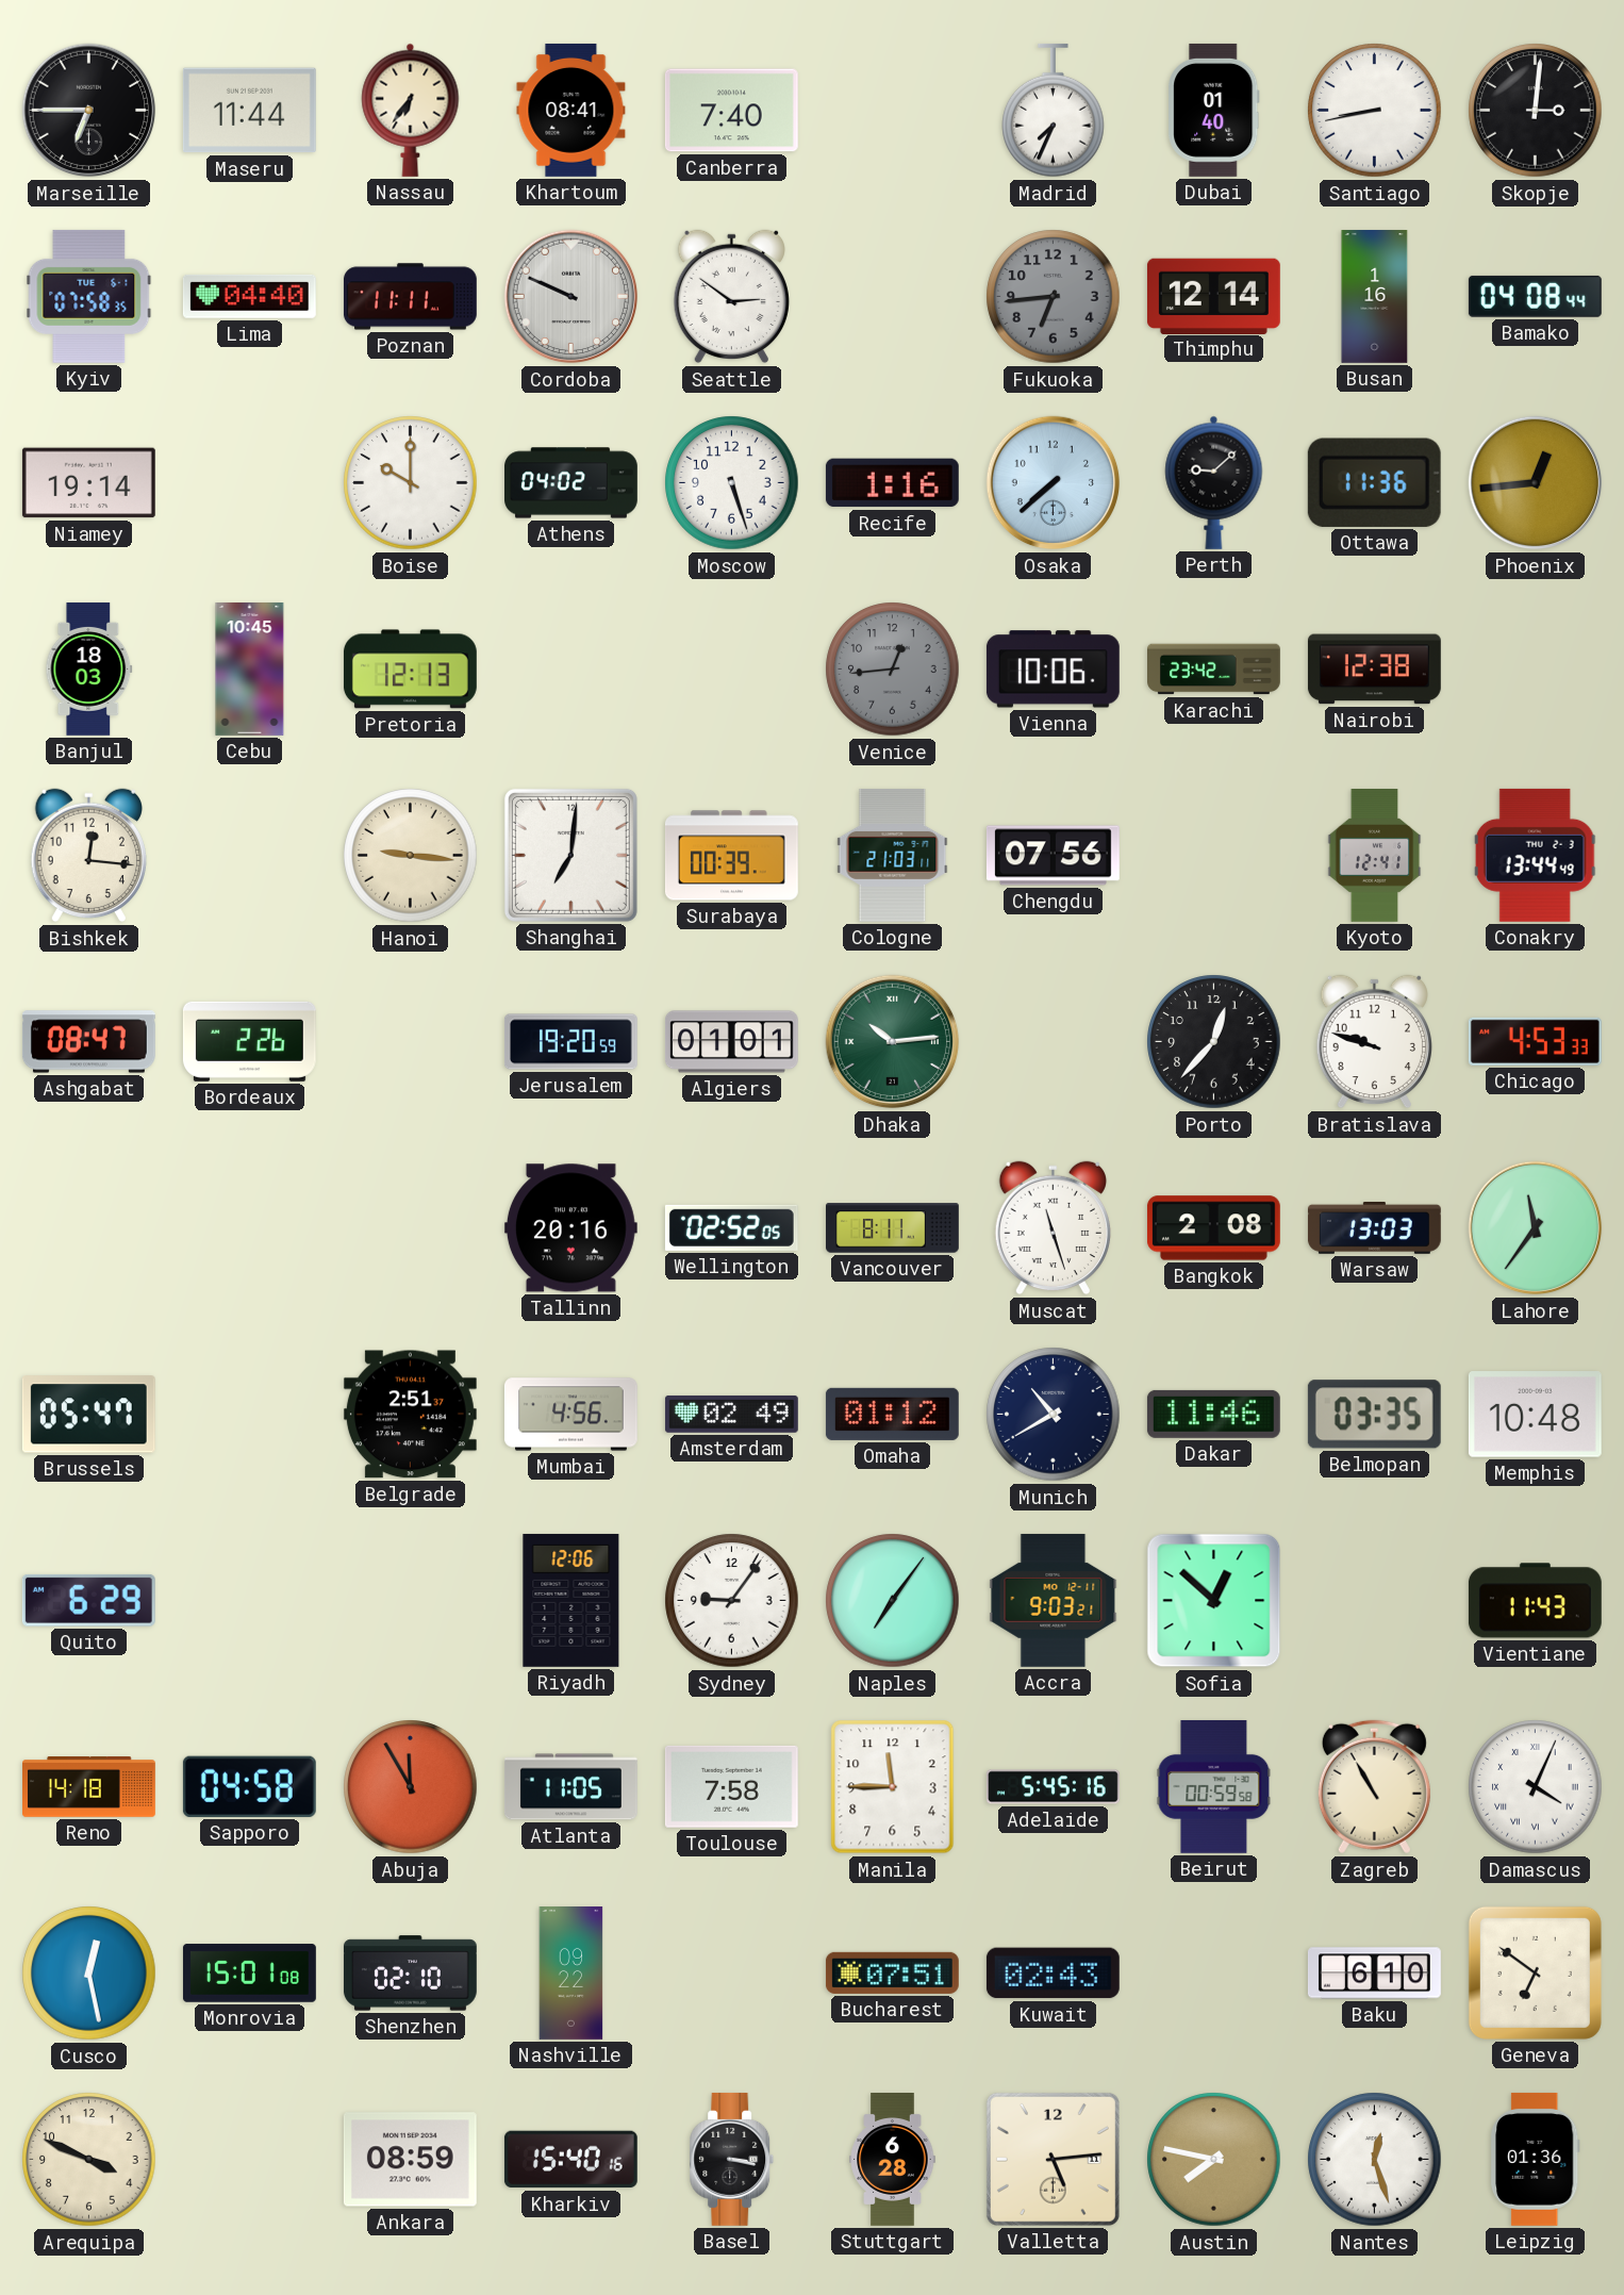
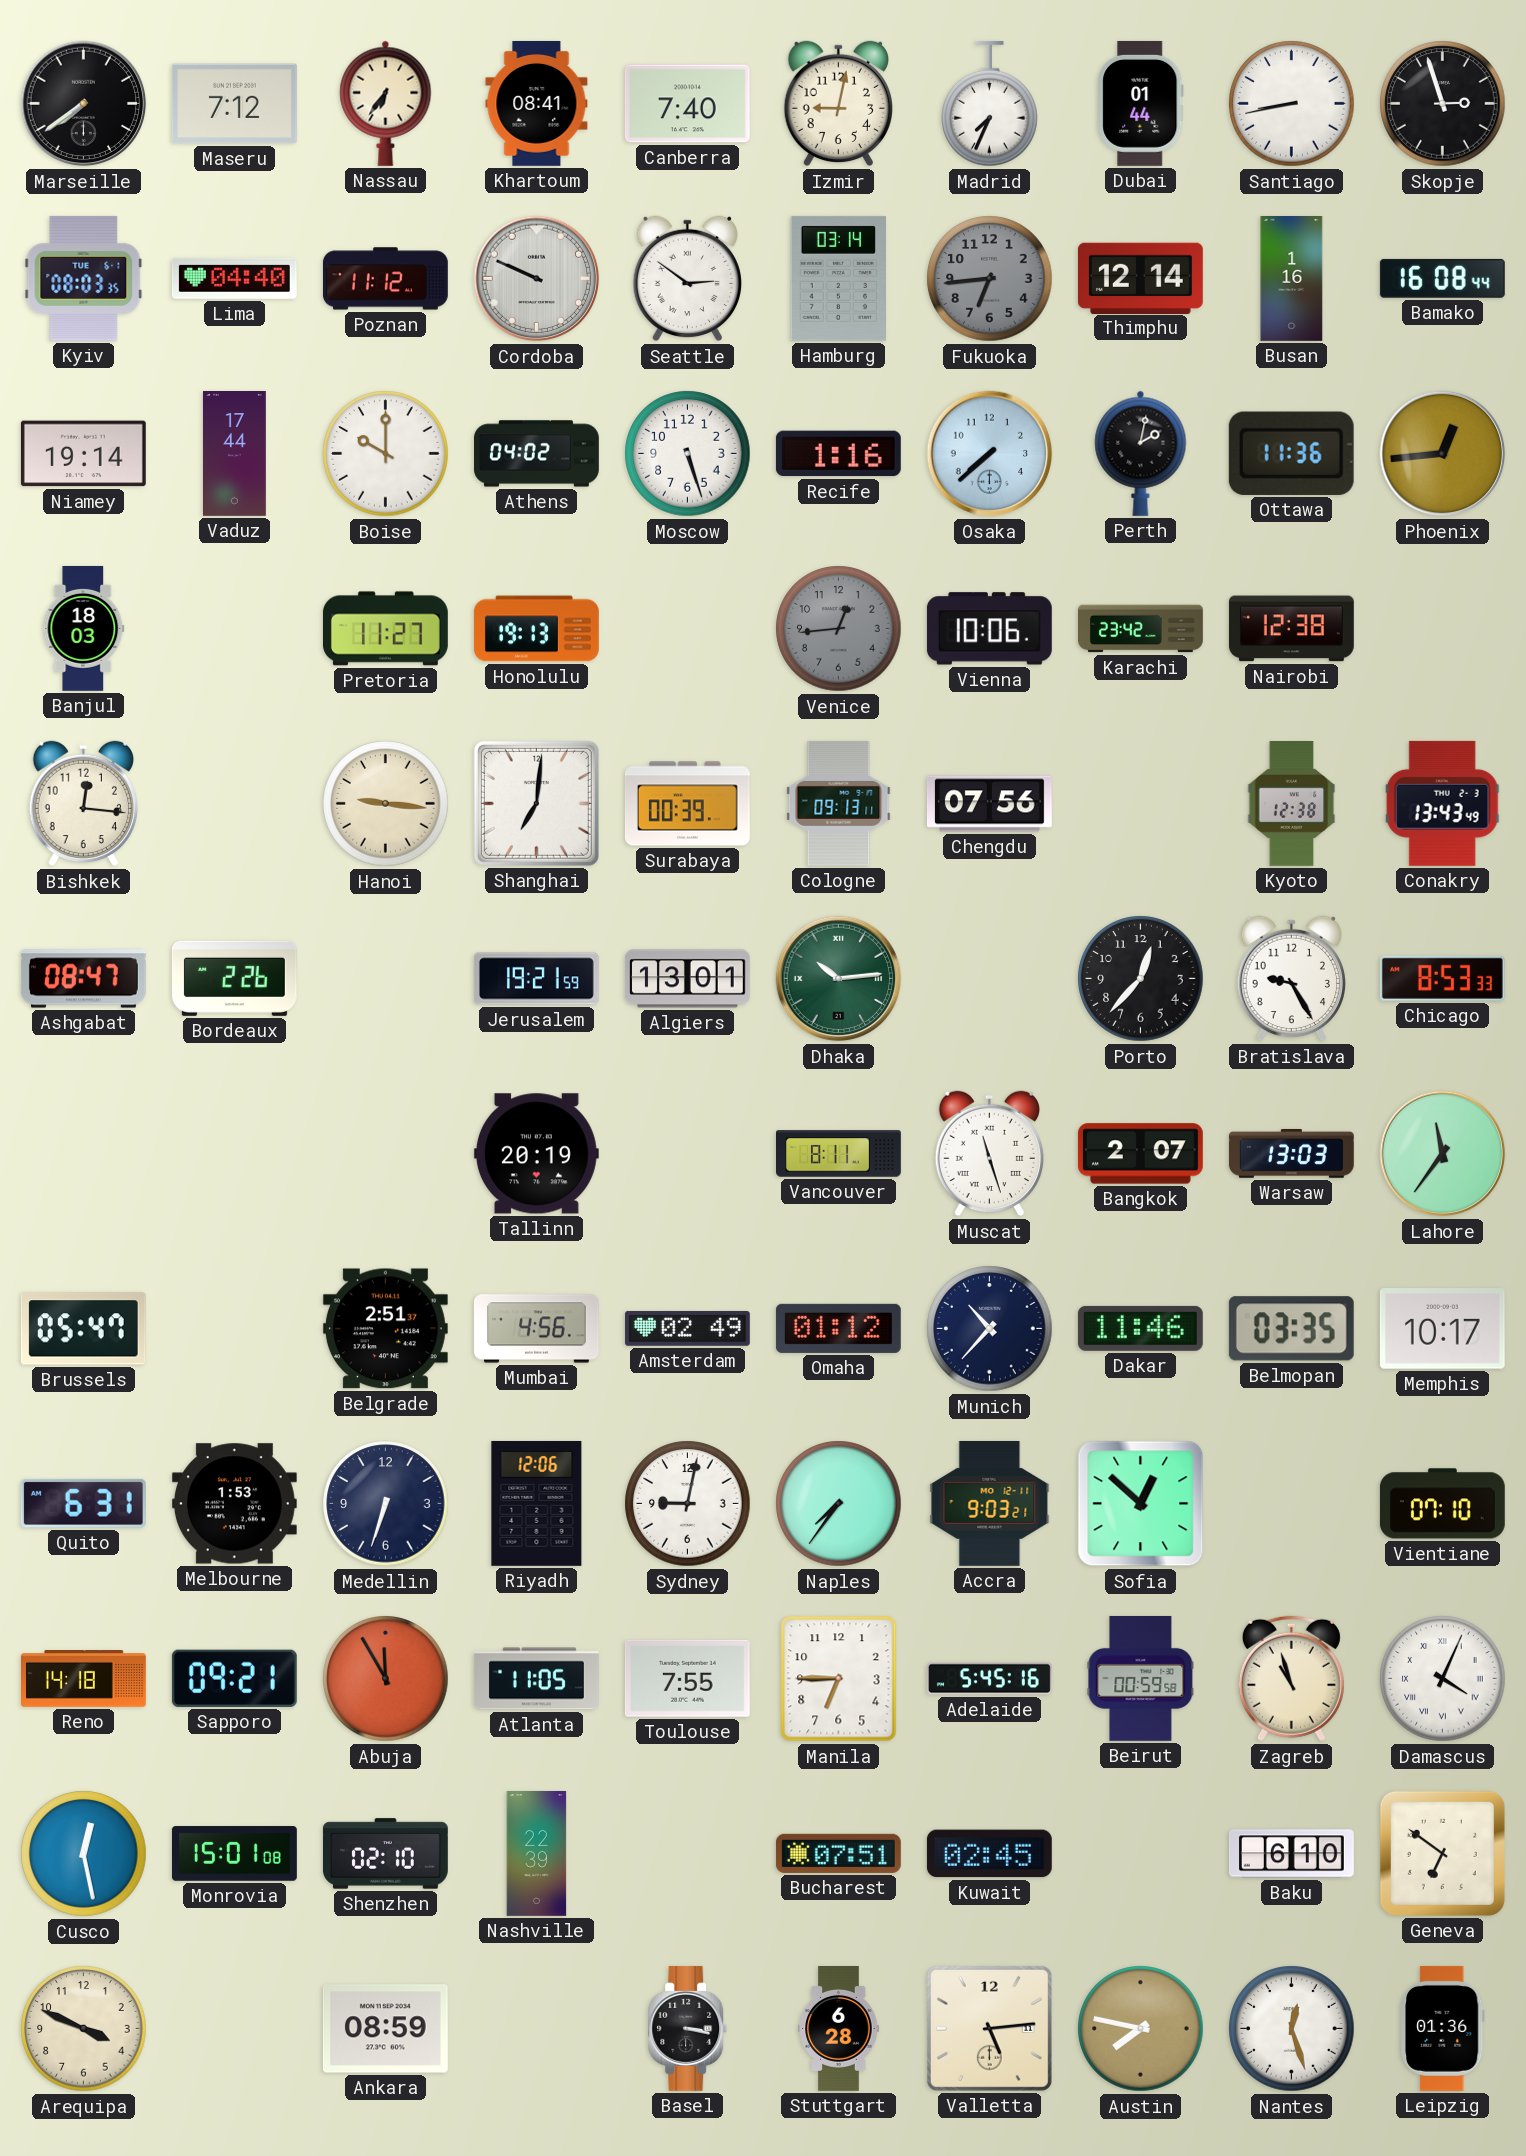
Marseille: 6:45 -> 7:39 (84, 104)
Maseru: 11:44 -> 7:12 (234, 104)
Izmir: none -> 9:02 (838, 104)
Dubai: 01:40 -> 01:44 (1141, 103)
Skopje: 3:01 -> 2:57 (1443, 104)
Kyiv: 07:58 -> 08:03 (84, 278)
Poznan: 11:11 -> 11:12 (385, 279)
Hamburg: none -> 03:14 (838, 278)
Bamako: 04:08 -> 16:08 (1442, 278)
Vaduz: none -> 17:44 (235, 454)
Perth: 9:08 -> 2:02 (1141, 453)
Cebu: 10:45 -> none (250, 670)
Pretoria: 12:13 -> 11:27 (385, 629)
Honolulu: none -> 19:13 (536, 629)
Cologne: 21:03 -> 09:13 (839, 803)
Kyoto: 12:41 -> 12:38 (1292, 804)
Conakry: 13:44 -> 13:43 (1443, 803)
Jerusalem: 19:20 -> 19:21 (536, 979)
Algiers: 01:01 -> 13:01 (687, 979)
Bratislava: 9:48 -> 9:25 (1291, 979)
Chicago: 4:53 -> 8:53 (1442, 978)
Tallinn: 20:16 -> 20:19 (536, 1154)
Wellington: 02:52 -> none (731, 1227)
Bangkok: 2:08 -> 2:07 (1140, 1154)
Munich: 10:40 -> 10:37 (990, 1329)
Memphis: 10:48 -> 10:17 (1442, 1329)
Quito: 6:29 -> 6:31 (83, 1503)
Melbourne: none -> 1:53 (234, 1504)
Medellin: none -> 6:33 (386, 1504)
Sydney: 9:06 -> 9:02 (688, 1504)
Naples: 7:06 -> 7:36 (839, 1504)
Vientiane: 11:43 -> 07:10 (1442, 1504)
Sapporo: 04:58 -> 09:21 (234, 1678)
Toulouse: 7:58 -> 7:55 (687, 1678)
Manila: 11:45 -> 6:45 (839, 1679)
Zagreb: 10:55 -> 10:57 (1291, 1679)
Nashville: 09:22 -> 22:39 (537, 1854)
Kuwait: 02:43 -> 02:45 (989, 1854)
Kharkiv: 15:40 -> none (570, 2160)
